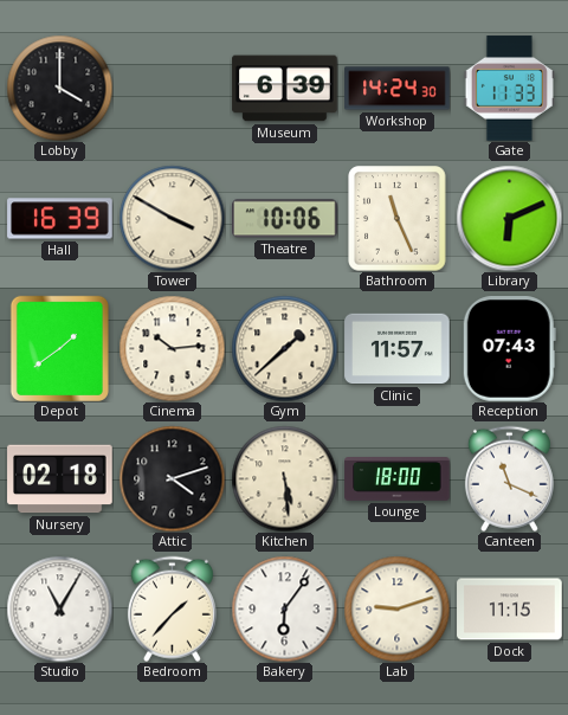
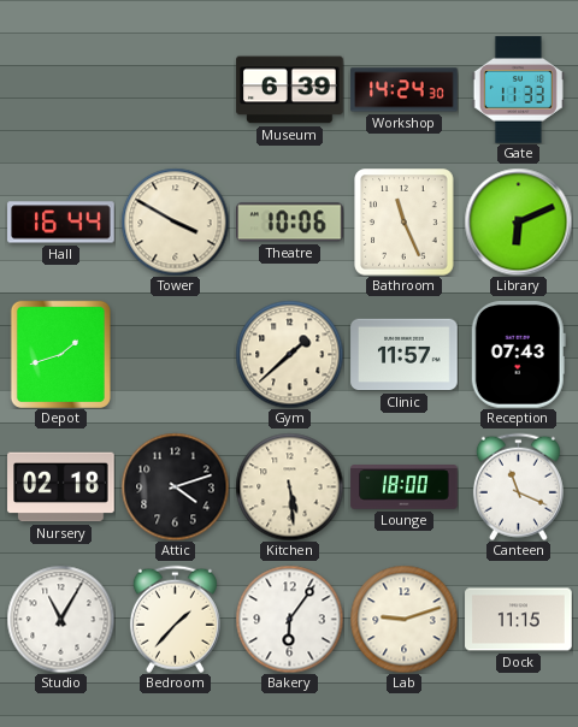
Lobby: 4:00 -> none (59, 88)
Hall: 16:39 -> 16:44 (61, 223)
Depot: 1:39 -> 1:42 (60, 354)
Cinema: 10:14 -> none (172, 348)
